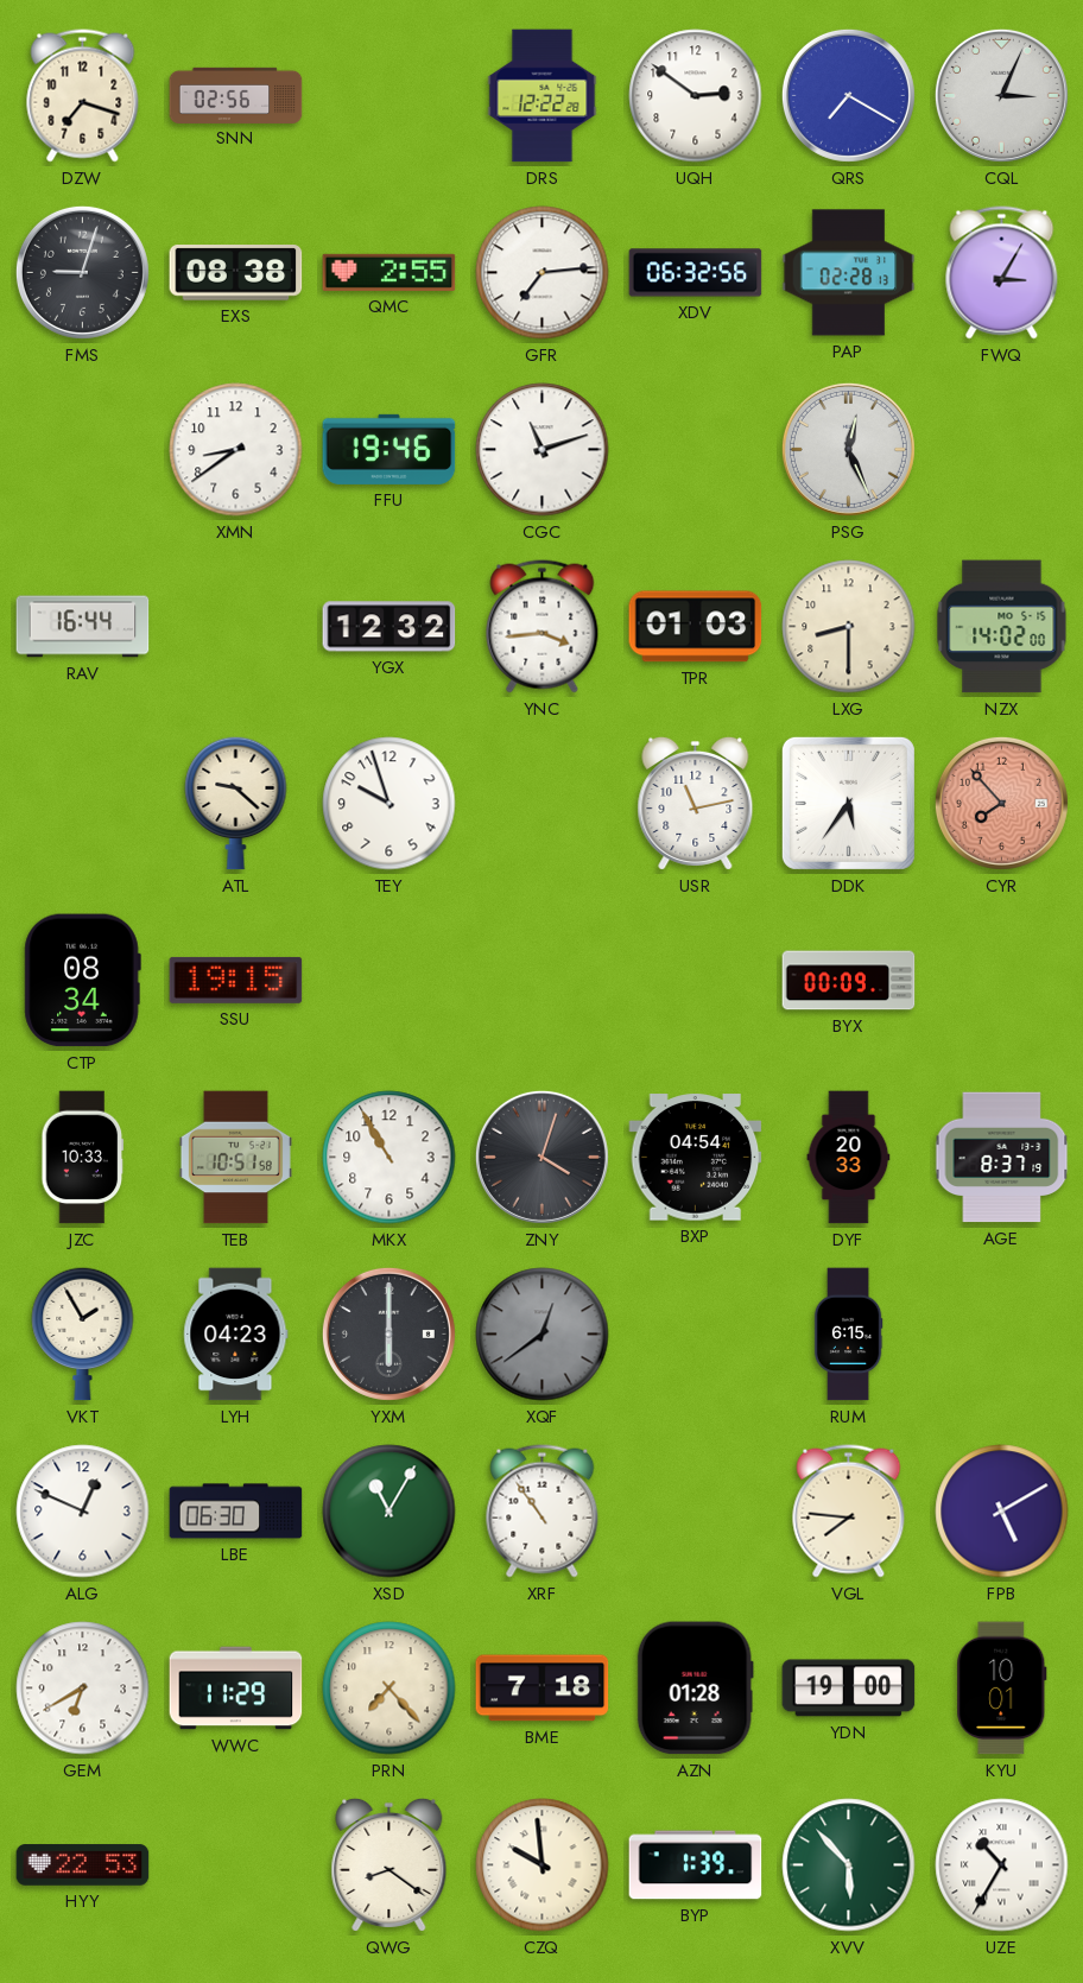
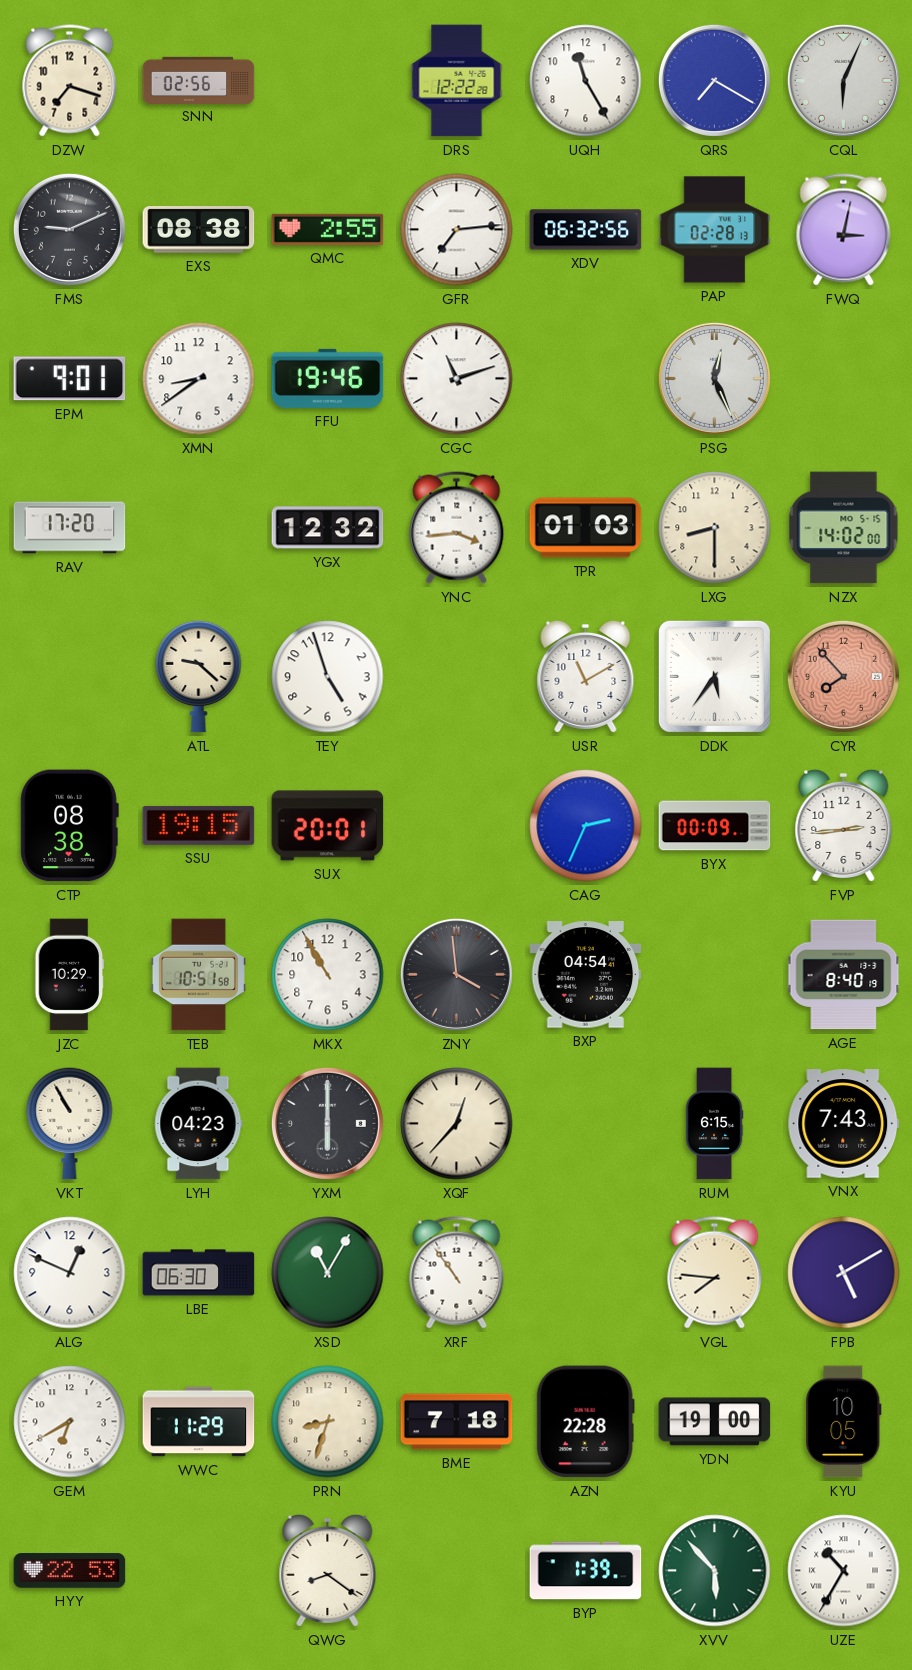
UQH: 2:51 -> 11:25 (586, 81)
CQL: 3:04 -> 6:04 (843, 80)
FMS: 9:03 -> 9:11 (69, 229)
FWQ: 3:05 -> 3:02 (844, 230)
EPM: none -> 9:01 (70, 379)
RAV: 16:44 -> 17:20 (70, 528)
TEY: 9:57 -> 4:57 (328, 677)
USR: 11:13 -> 11:10 (586, 676)
CTP: 08:34 -> 08:38 (69, 826)
SUX: none -> 20:01 (328, 826)
CAG: none -> 2:34 (586, 826)
FVP: none -> 2:44 (844, 825)
JZC: 10:33 -> 10:29 (70, 975)
ZNY: 4:03 -> 3:59 (456, 974)
DYF: 20:33 -> none (849, 1158)
AGE: 8:37 -> 8:40 (844, 975)
VKT: 1:55 -> 10:55 (70, 1123)
XQF: 12:39 -> 12:37 (457, 1124)
XQF dial: grey -> cream (457, 1124)
VNX: none -> 7:43 (844, 1124)
PRN: 7:23 -> 8:33 (328, 1422)
AZN: 01:28 -> 22:28 (585, 1422)
KYU: 10:01 -> 10:05 (844, 1422)
CZQ: 9:59 -> none (543, 1865)
